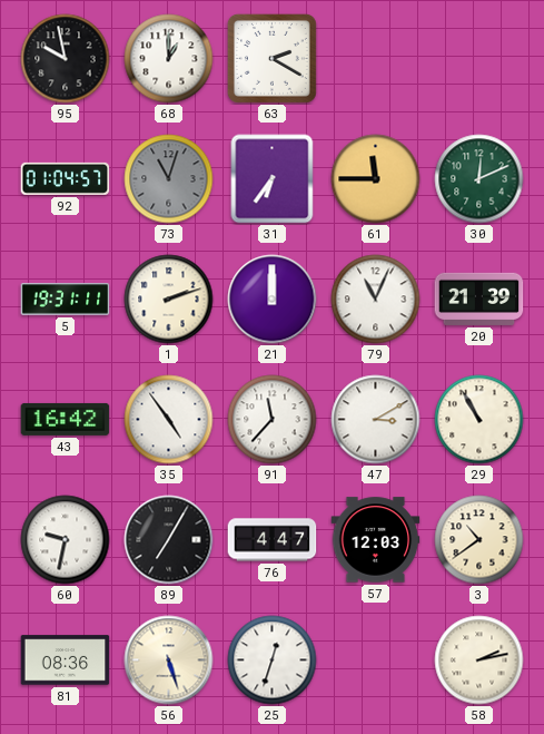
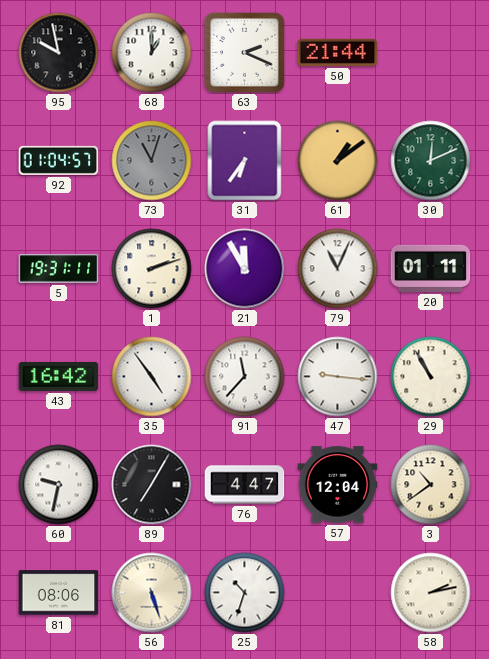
63: 2:20 -> 2:19 (244, 52)
50: none -> 21:44 (338, 52)
61: 11:45 -> 1:09 (338, 161)
21: 12:00 -> 11:55 (245, 269)
20: 21:39 -> 01:11 (431, 268)
47: 3:10 -> 9:16 (338, 377)
57: 12:03 -> 12:04 (338, 485)
81: 08:36 -> 08:06 (59, 593)
25: 12:33 -> 10:33 (245, 593)
